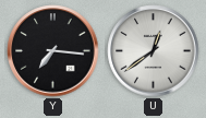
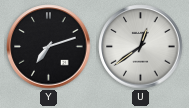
Y: 7:16 -> 7:12 (49, 47)
